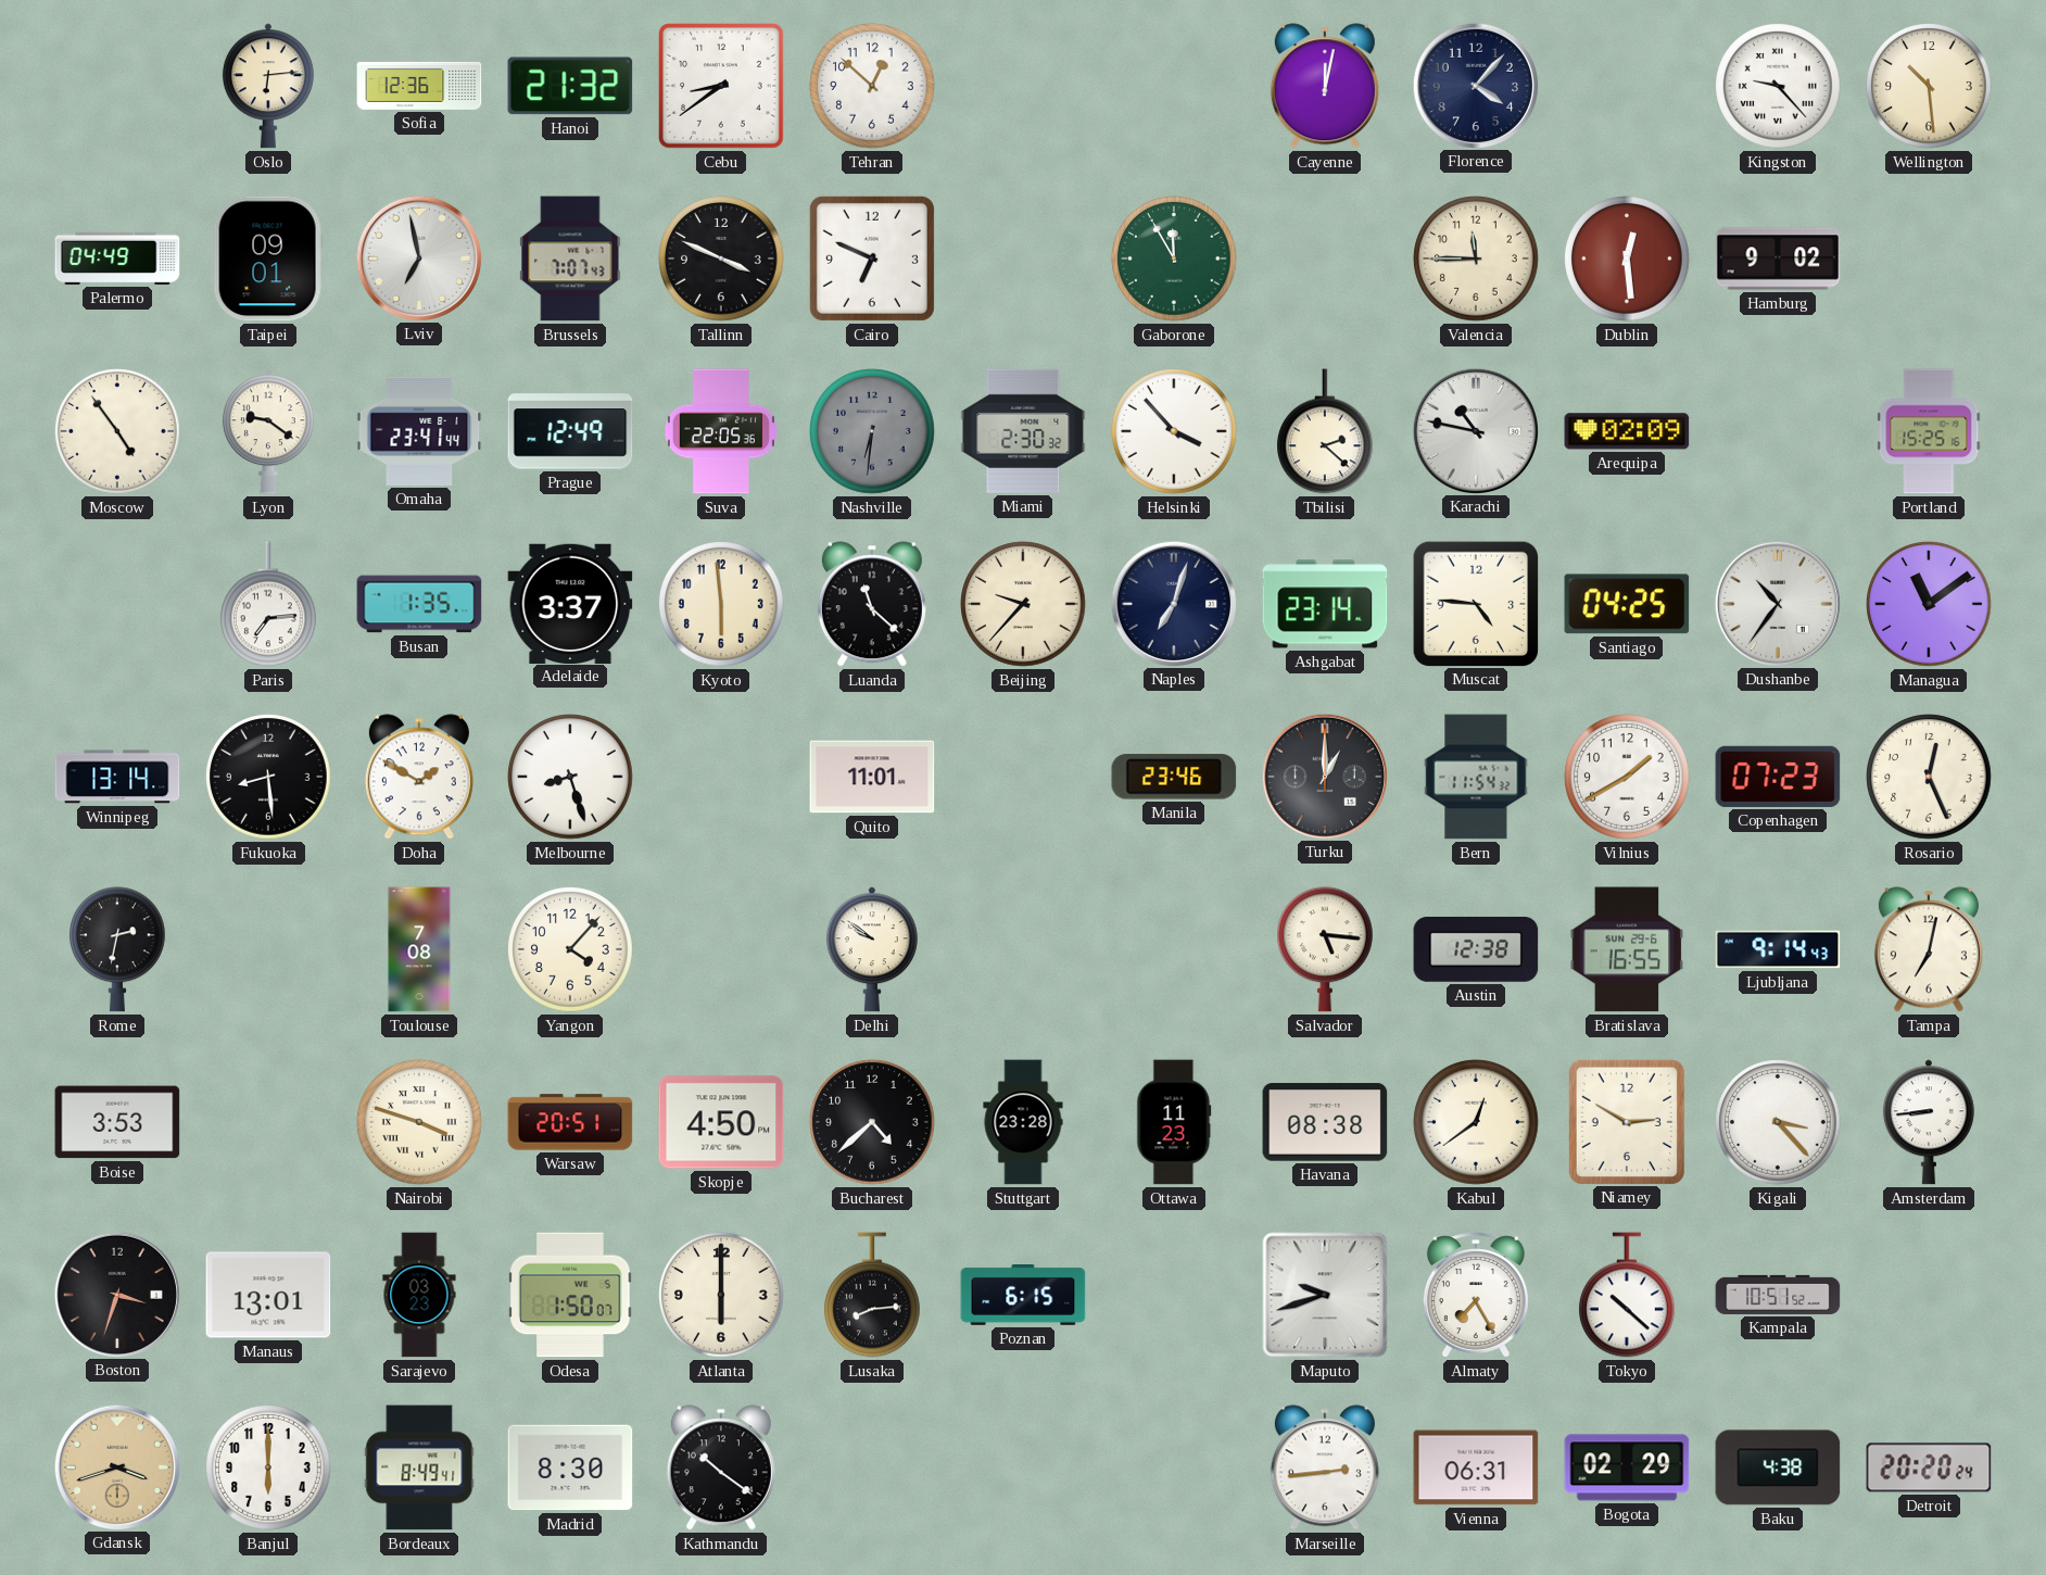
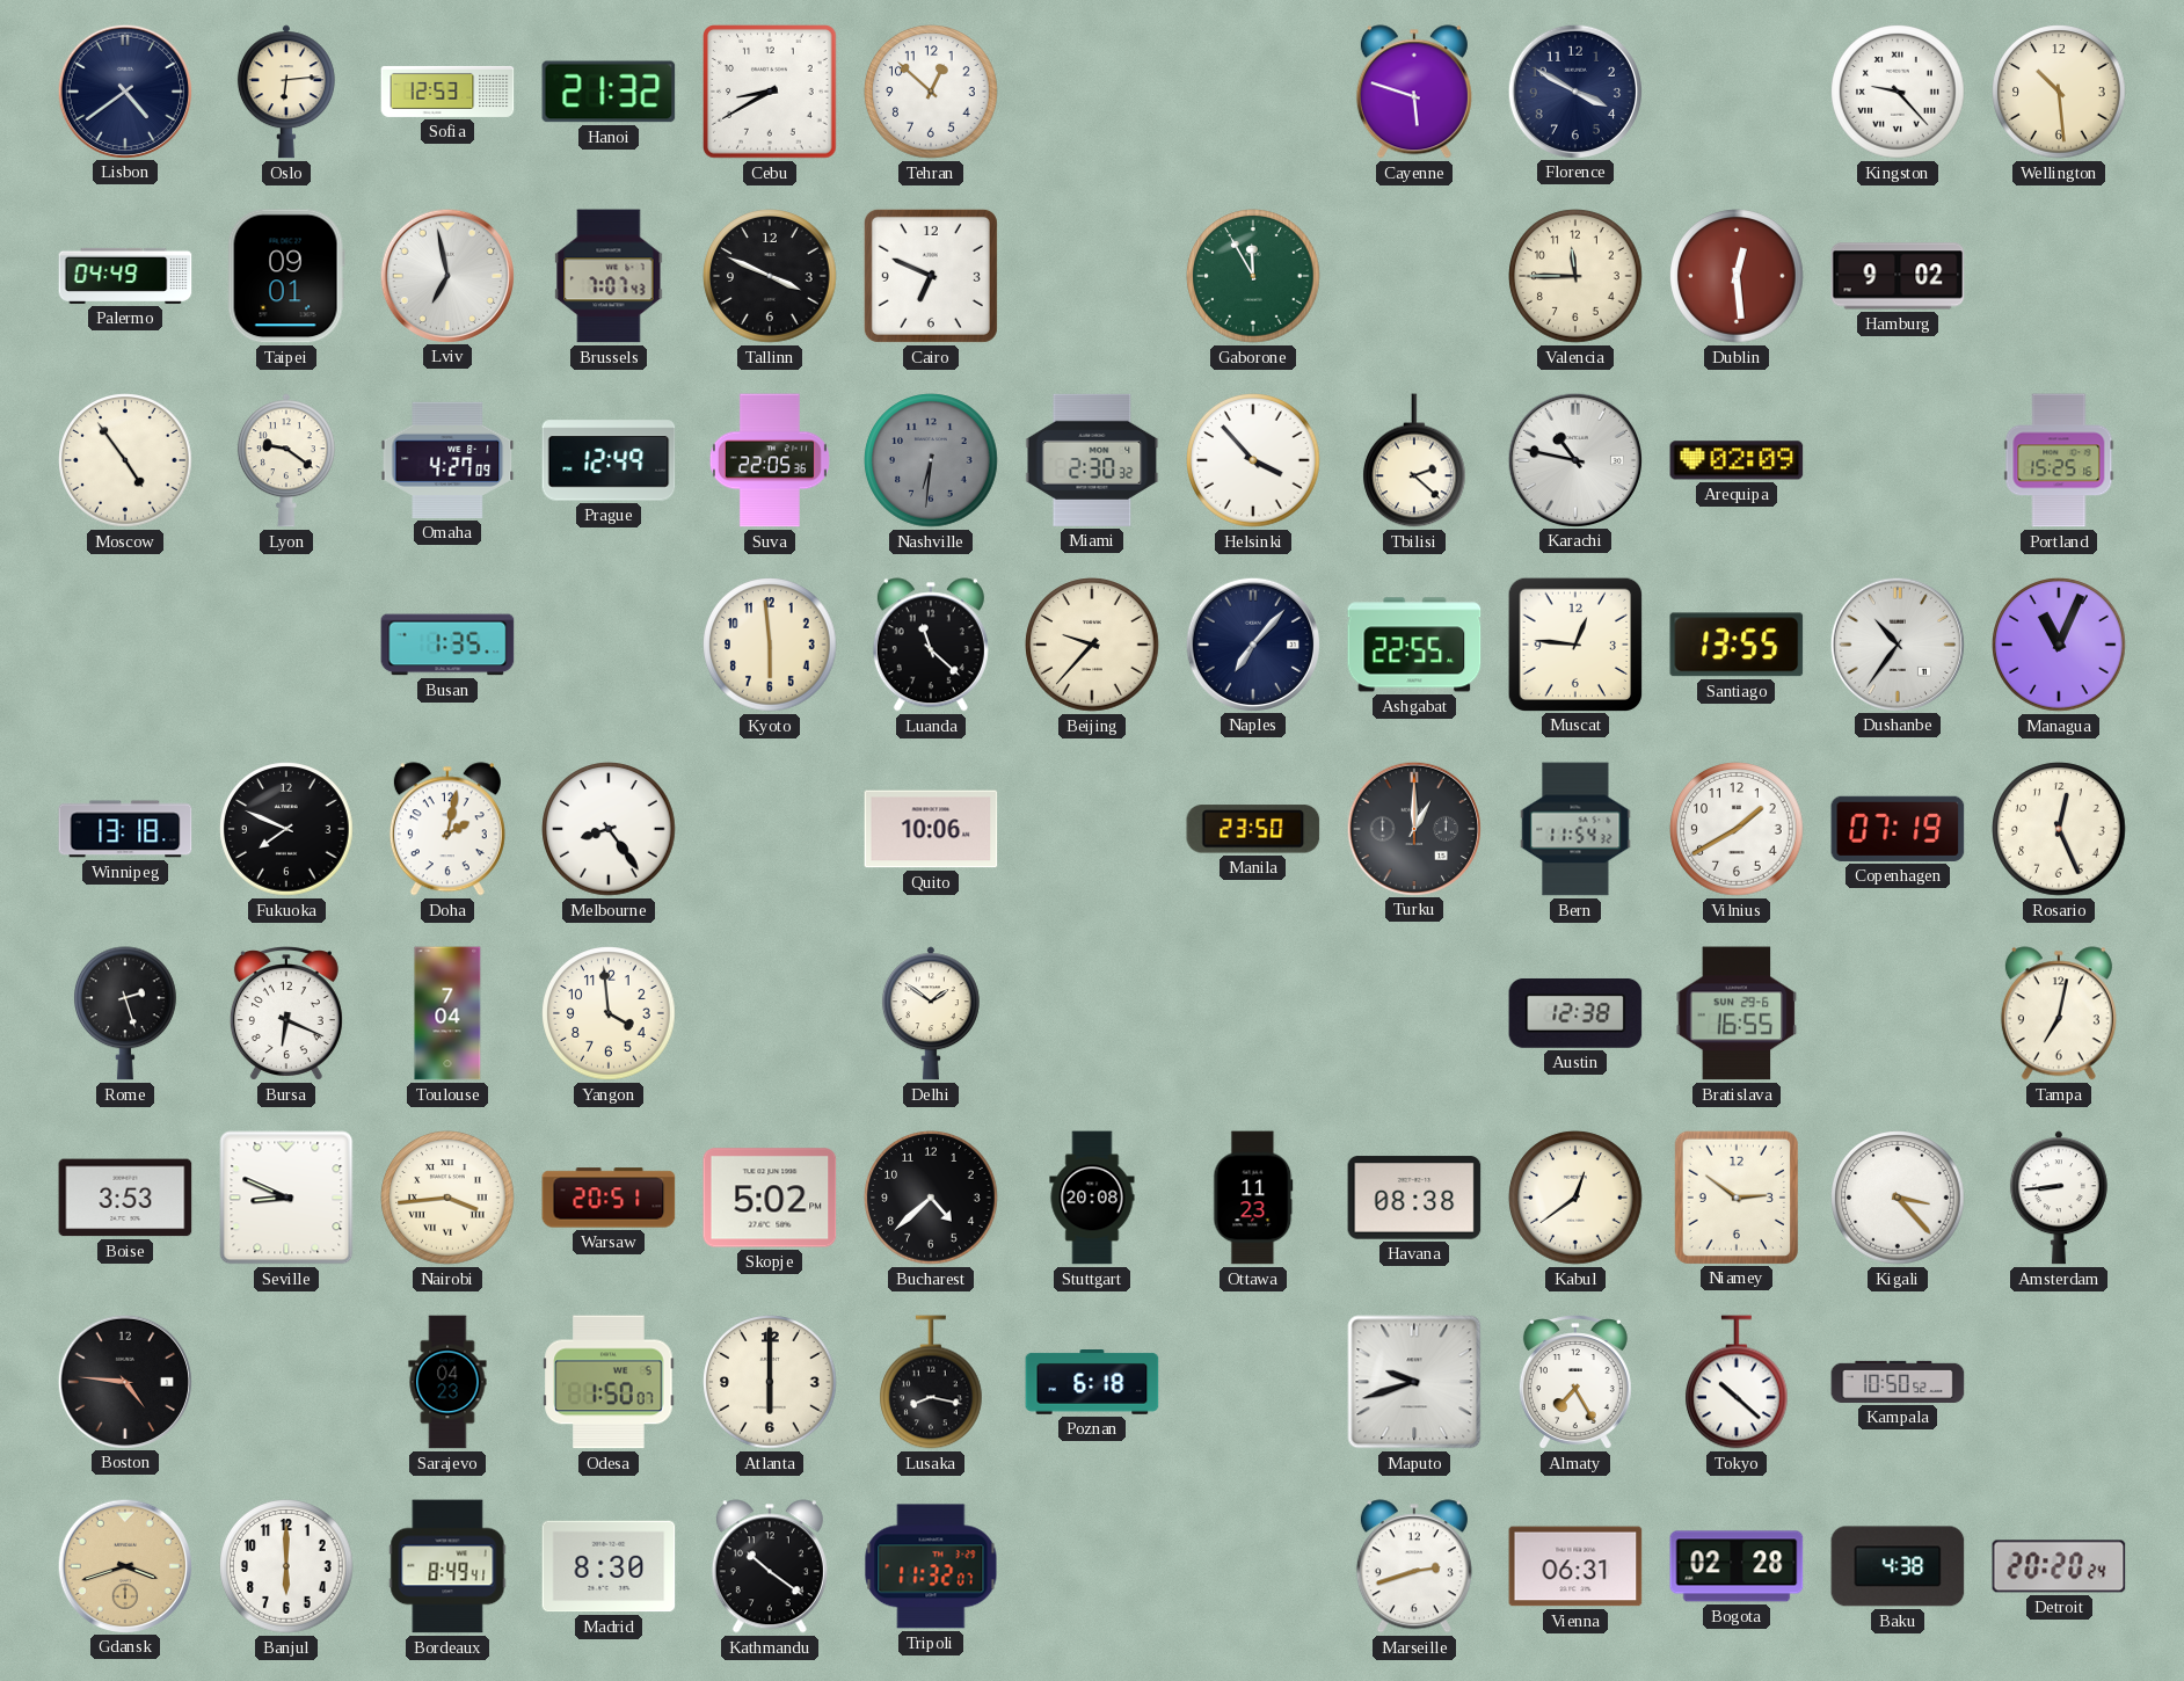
Lisbon: none -> 4:39 (124, 90)
Sofia: 12:36 -> 12:53 (447, 92)
Cebu: 8:39 -> 8:40 (770, 92)
Cayenne: 12:02 -> 5:48 (1414, 92)
Florence: 4:07 -> 3:50 (1574, 90)
Omaha: 23:41 -> 4:27 (447, 460)
Paris: 7:14 -> none (269, 604)
Adelaide: 3:37 -> none (570, 603)
Naples: 7:03 -> 7:07 (1252, 643)
Ashgabat: 23:14 -> 22:55 (1414, 645)
Muscat: 4:46 -> 12:46 (1574, 643)
Santiago: 04:25 -> 13:55 (1737, 645)
Managua: 11:09 -> 11:04 (2059, 645)
Winnipeg: 13:14 -> 13:18 (125, 829)
Fukuoka: 8:29 -> 7:49 (286, 829)
Doha: 1:50 -> 2:02 (447, 829)
Melbourne: 8:27 -> 8:24 (609, 829)
Quito: 11:01 -> 10:06 (931, 829)
Manila: 23:46 -> 23:50 (1253, 829)
Copenhagen: 07:23 -> 07:19 (1898, 829)
Rome: 2:32 -> 2:27 (126, 1013)
Bursa: none -> 6:19 (286, 1013)
Toulouse: 7:08 -> 7:04 (447, 1013)
Yangon: 4:07 -> 3:59 (609, 1013)
Delhi: 9:51 -> 1:51 (931, 1013)
Salvador: 5:16 -> none (1326, 949)
Ljubljana: 9:14 -> none (1778, 949)
Seville: none -> 8:49 (286, 1198)
Nairobi: 3:48 -> 3:44 (447, 1198)
Skopje: 4:50 -> 5:02 (770, 1198)
Stuttgart: 23:28 -> 20:08 (1092, 1198)
Niamey: 2:50 -> 2:51 (1735, 1196)
Boston: 3:33 -> 4:46 (124, 1381)
Manaus: 13:01 -> none (268, 1295)
Sarajevo: 03:23 -> 04:23 (447, 1382)
Lusaka: 8:14 -> 8:17 (932, 1382)
Poznan: 6:15 -> 6:18 (1092, 1383)
Kampala: 10:51 -> 10:50 (1898, 1382)
Tripoli: none -> 11:32 (931, 1566)
Marseille: 2:44 -> 2:42 (1414, 1566)
Bogota: 02:29 -> 02:28 (1737, 1566)
